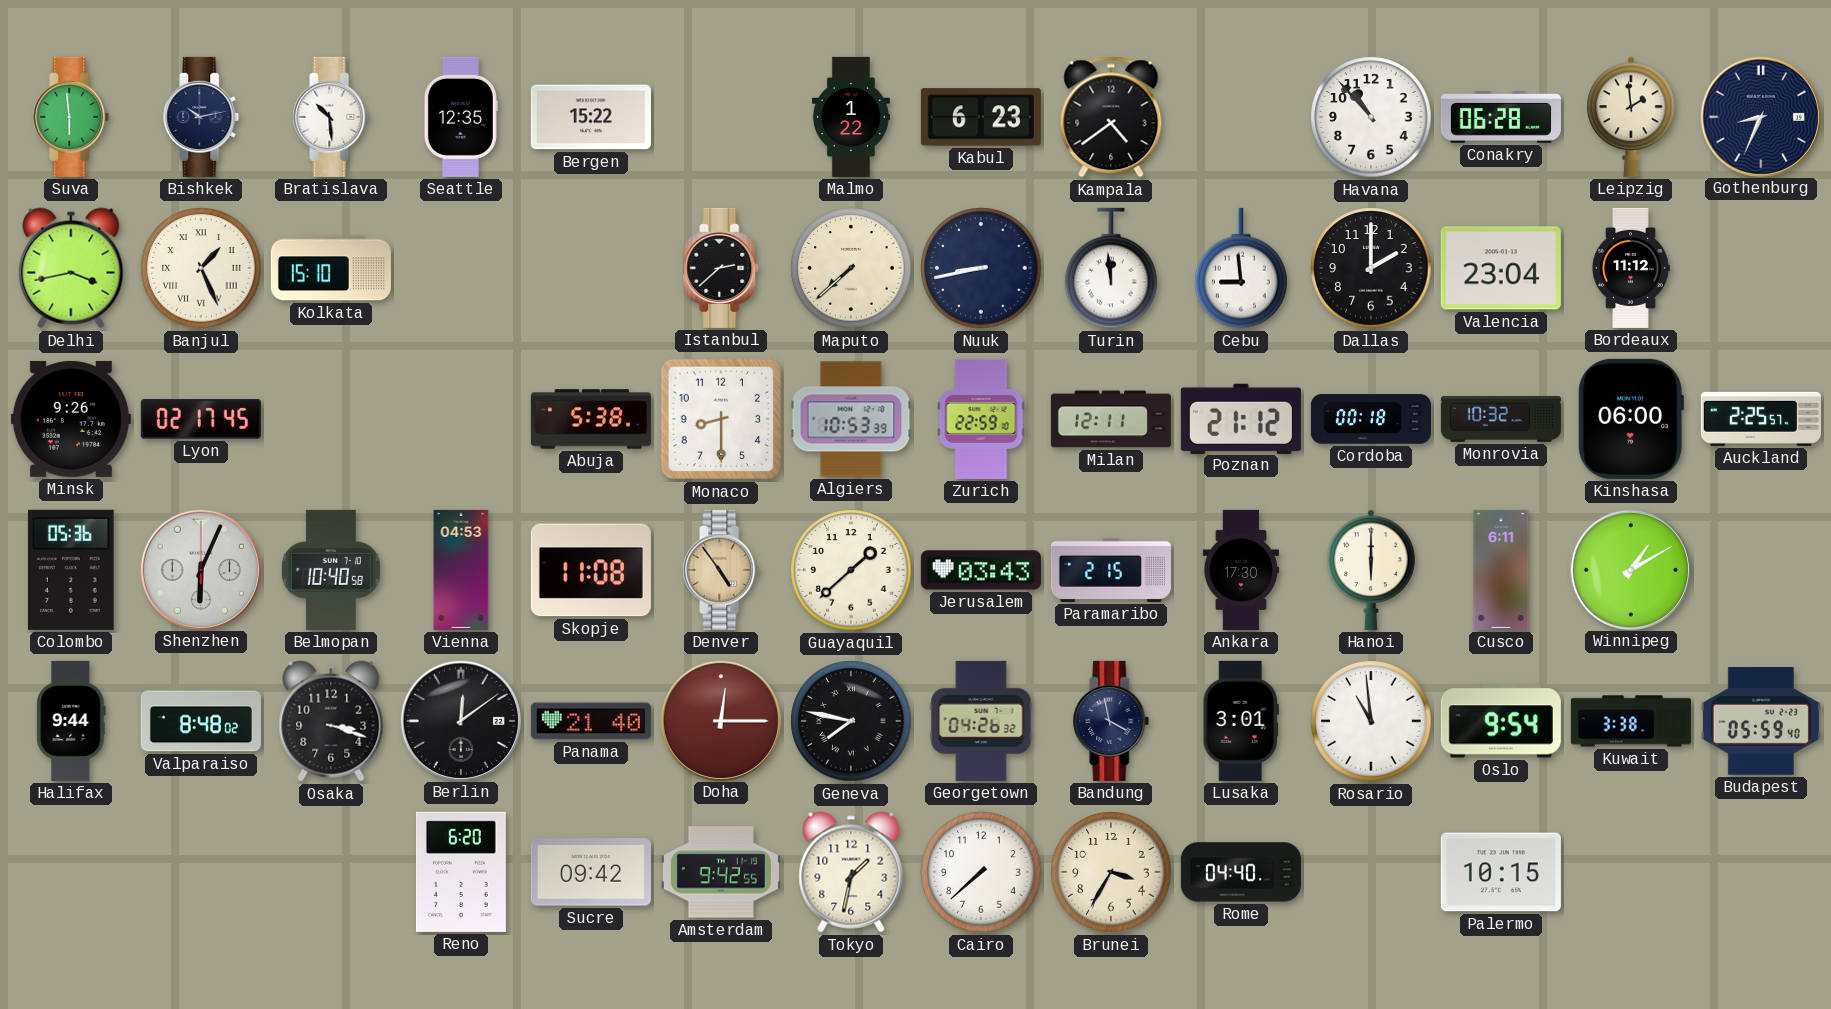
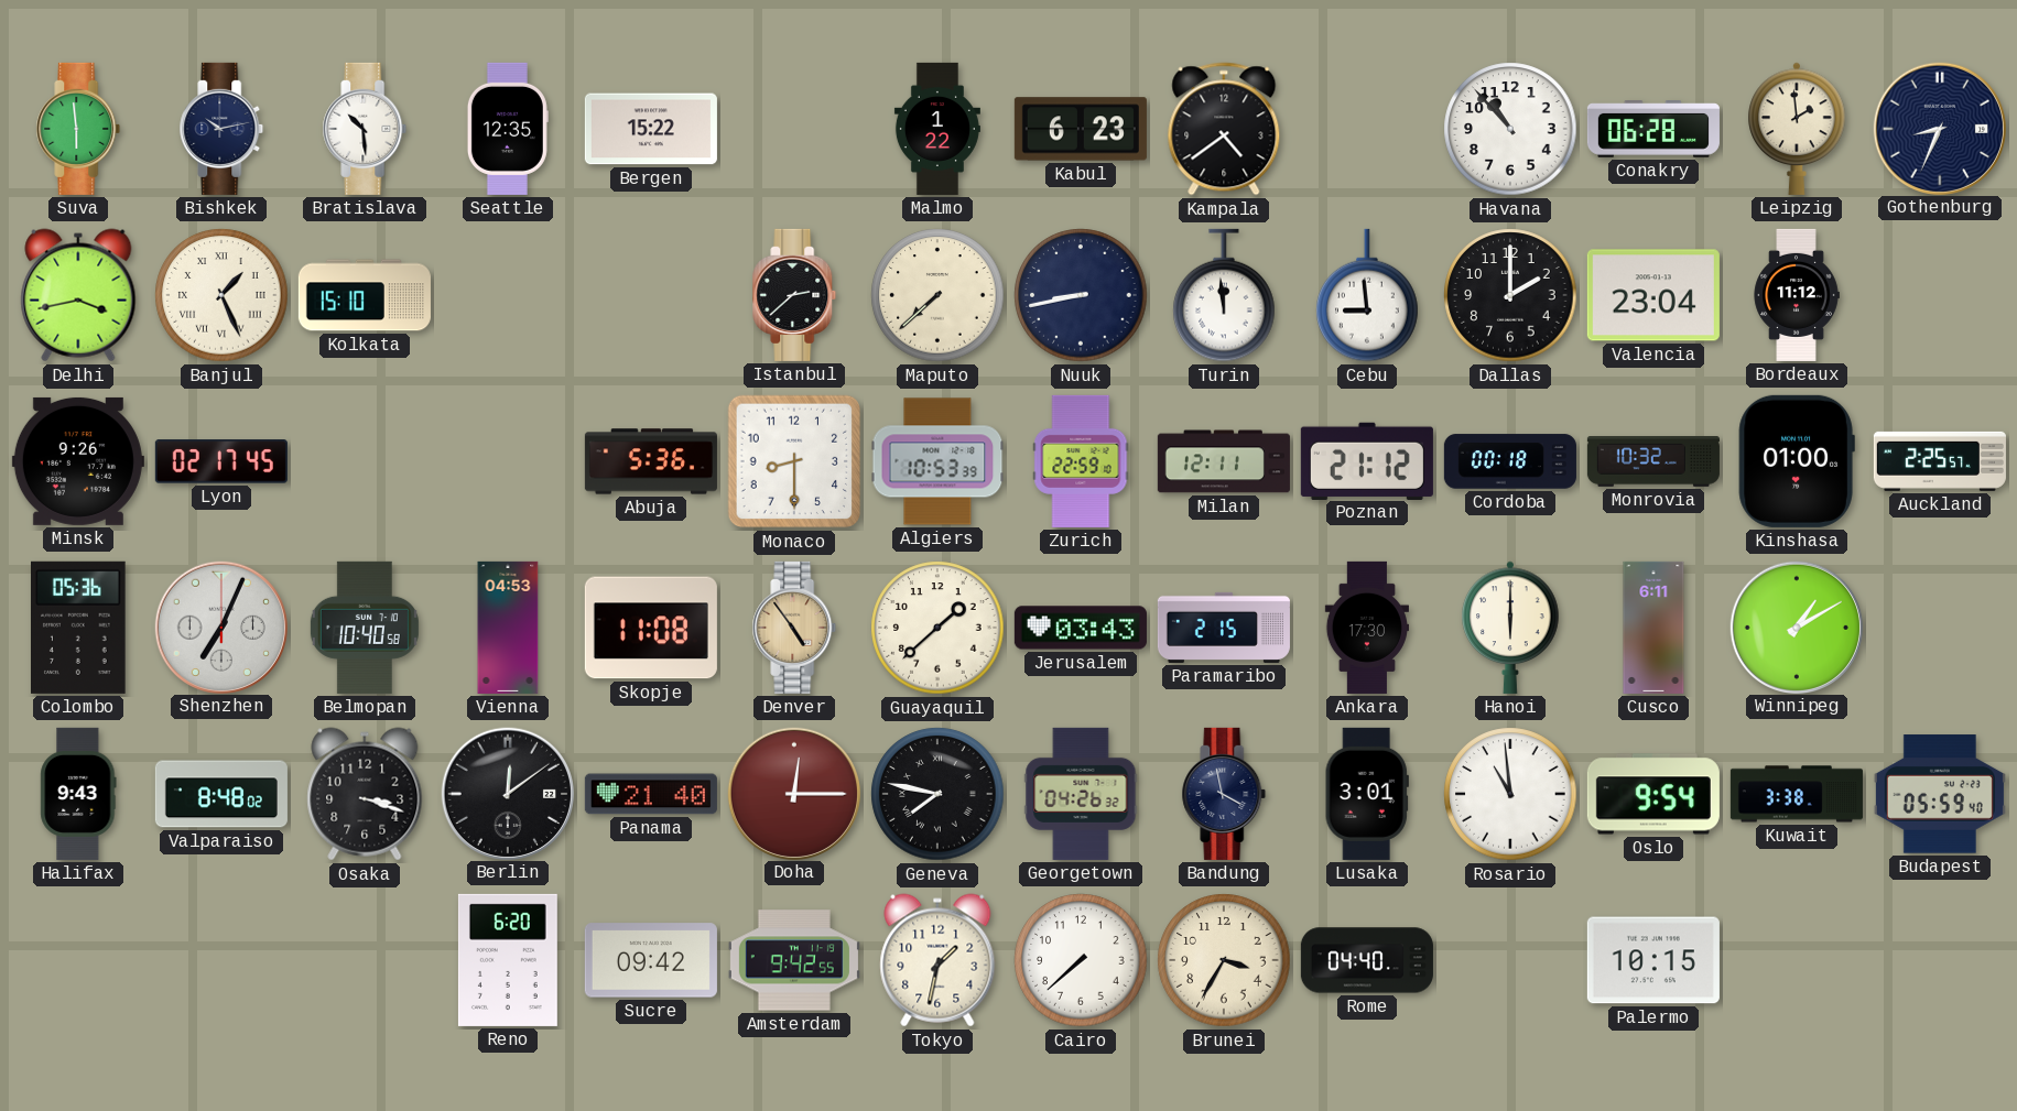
Abuja: 5:38 -> 5:36 (651, 461)
Kinshasa: 06:00 -> 01:00 (1797, 461)
Shenzhen: 6:04 -> 7:04 (220, 627)
Halifax: 9:44 -> 9:43 (78, 794)
